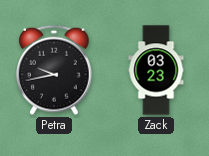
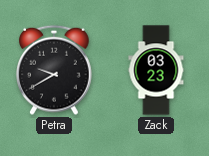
Petra: 9:43 -> 9:40 (55, 70)
